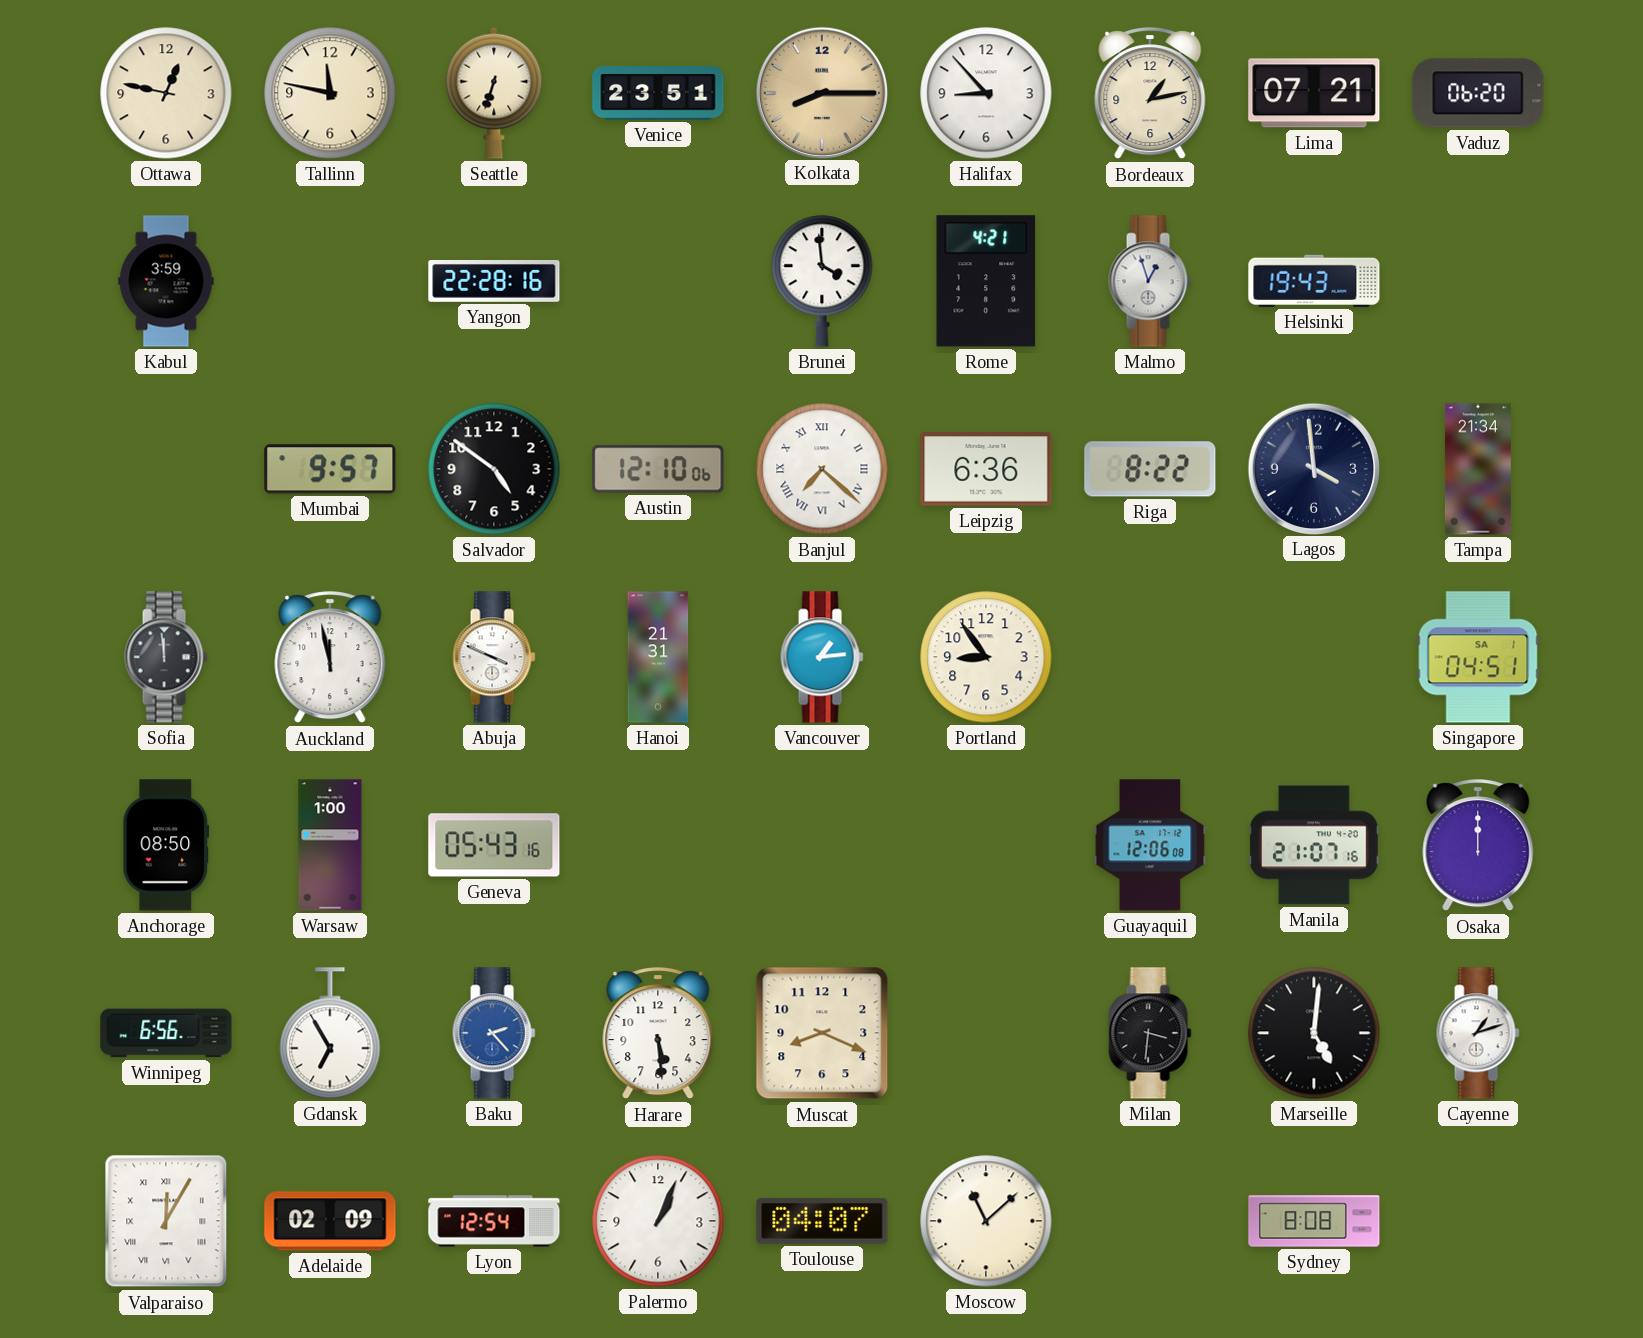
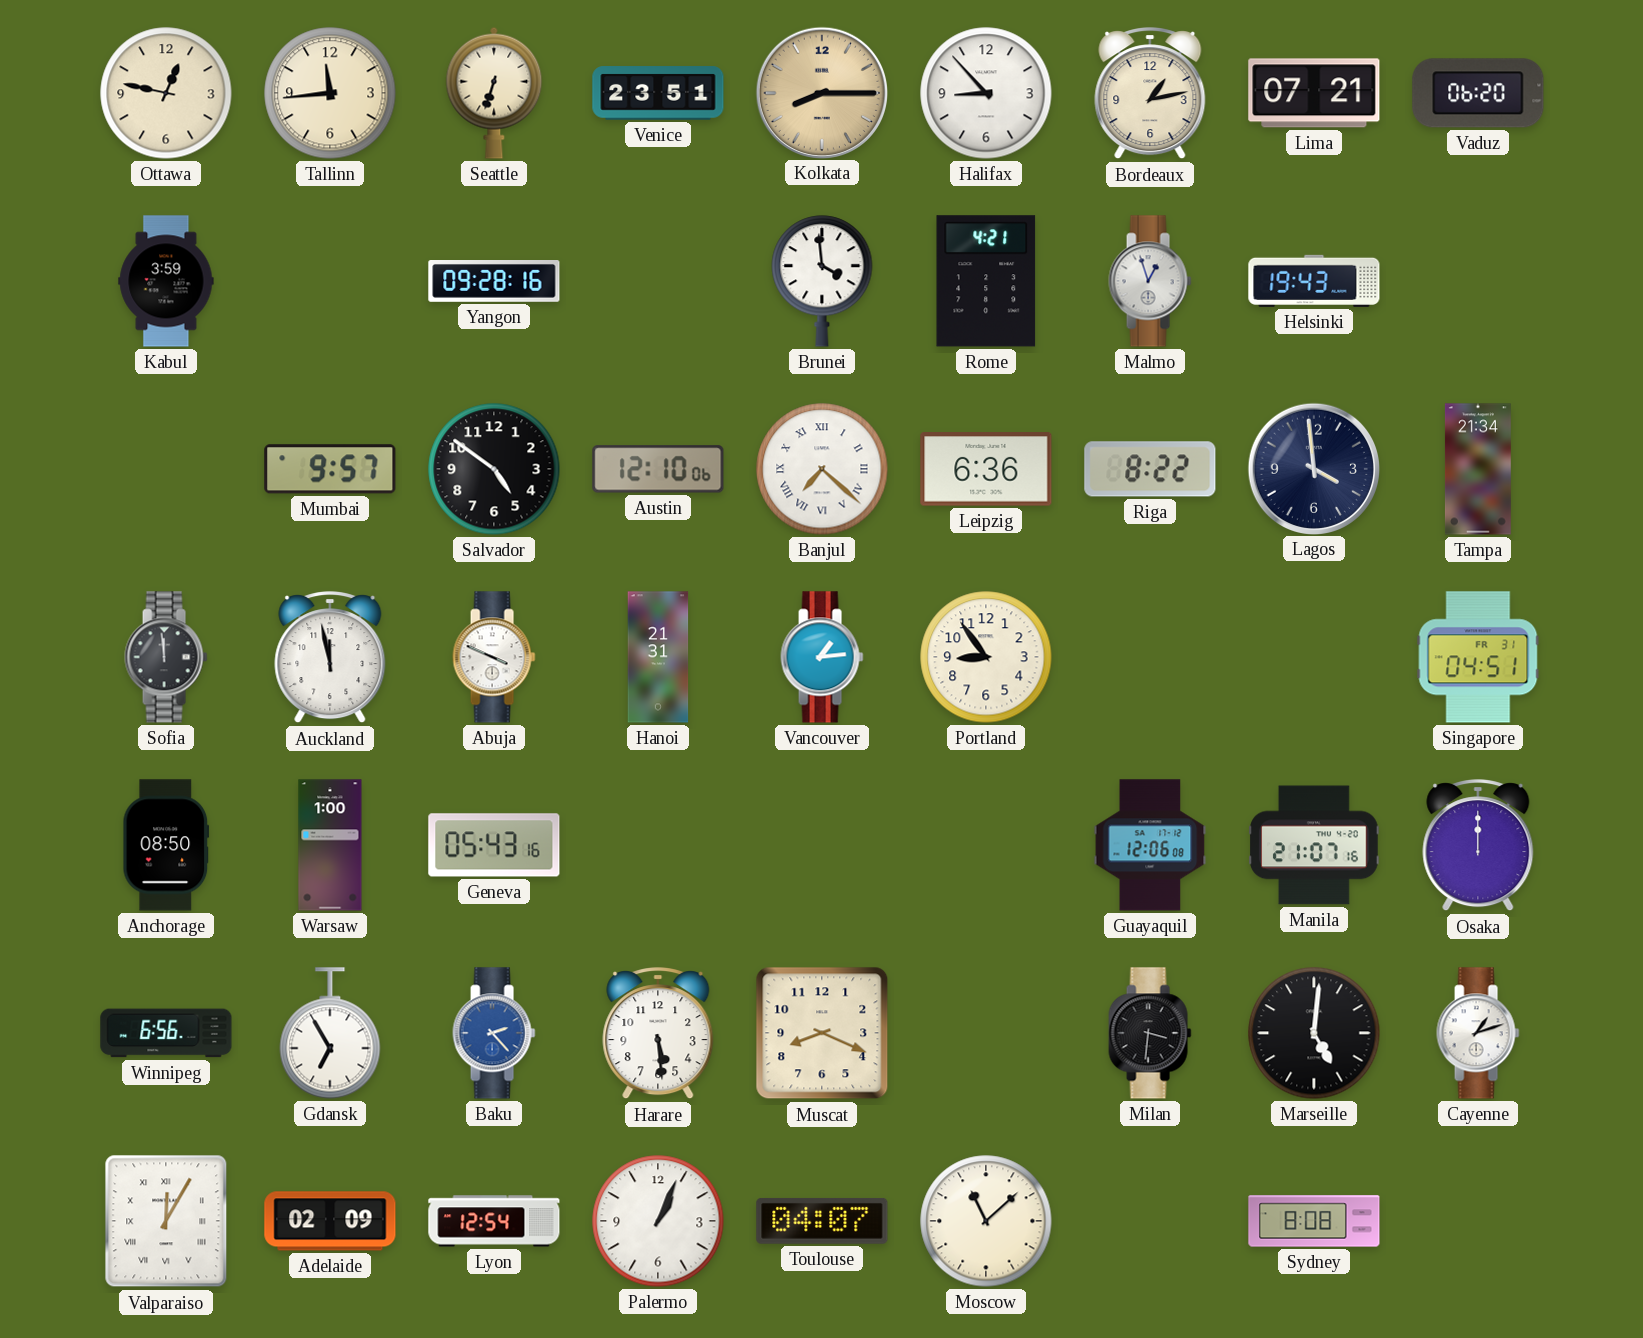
Tallinn: 11:47 -> 11:44 (330, 93)
Yangon: 22:28 -> 09:28 (494, 282)
Singapore date: SA 1 -> FR 31 (1478, 657)
